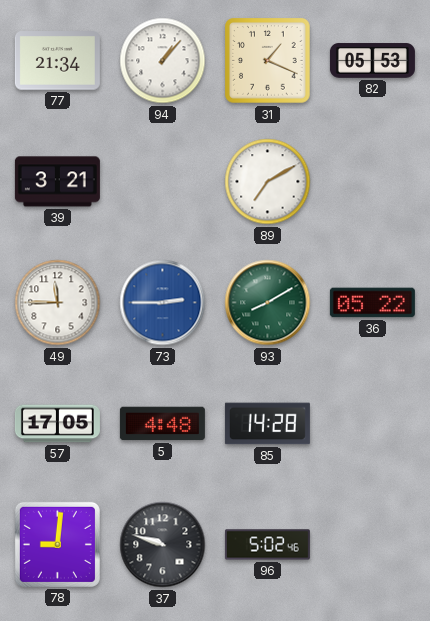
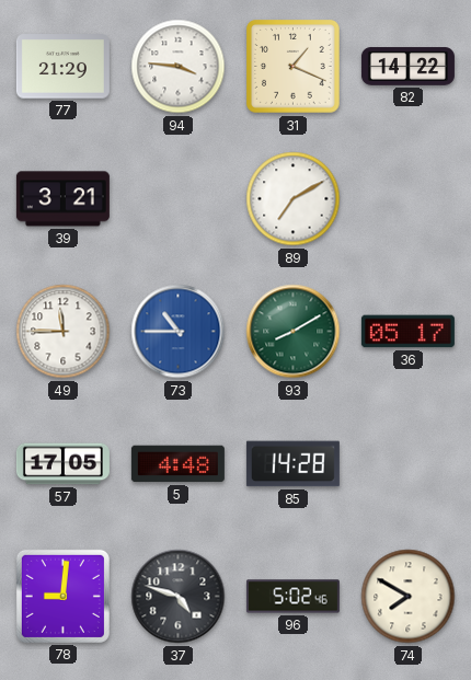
77: 21:34 -> 21:29 (62, 67)
94: 1:07 -> 3:46 (179, 67)
82: 05:53 -> 14:22 (407, 67)
73: 2:45 -> 10:45 (179, 332)
36: 05:22 -> 05:17 (407, 332)
37: 9:48 -> 4:48 (179, 597)
74: none -> 7:50 (409, 597)
